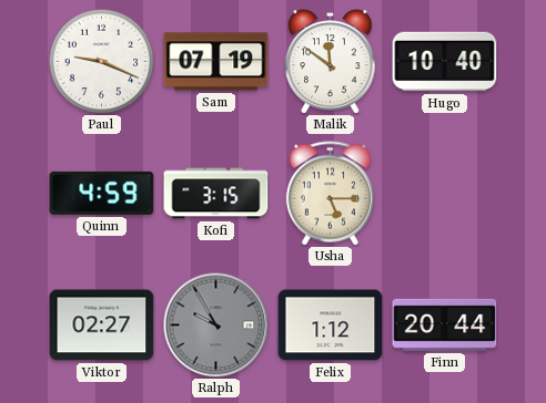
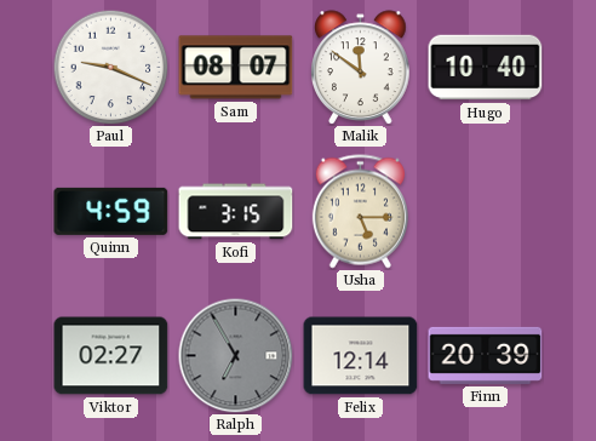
Sam: 07:19 -> 08:07 (236, 68)
Ralph: 9:55 -> 6:55 (235, 355)
Felix: 1:12 -> 12:14 (361, 356)
Finn: 20:44 -> 20:39 (486, 355)
